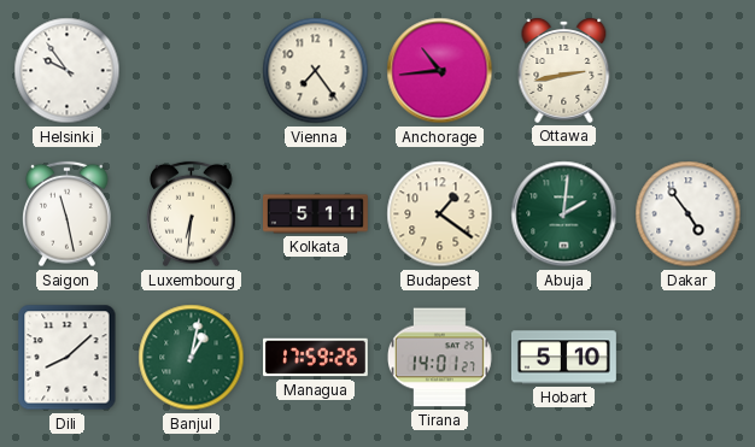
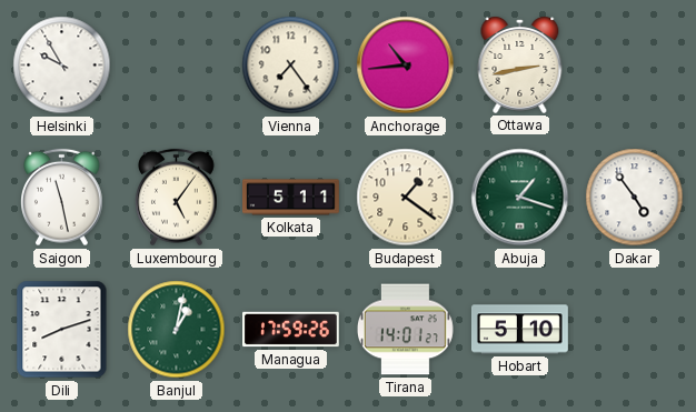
Helsinki: 9:54 -> 9:55 (62, 66)
Luxembourg: 6:31 -> 5:06 (177, 198)
Abuja: 2:01 -> 1:18 (520, 198)
Dili: 8:08 -> 8:12 (62, 330)
